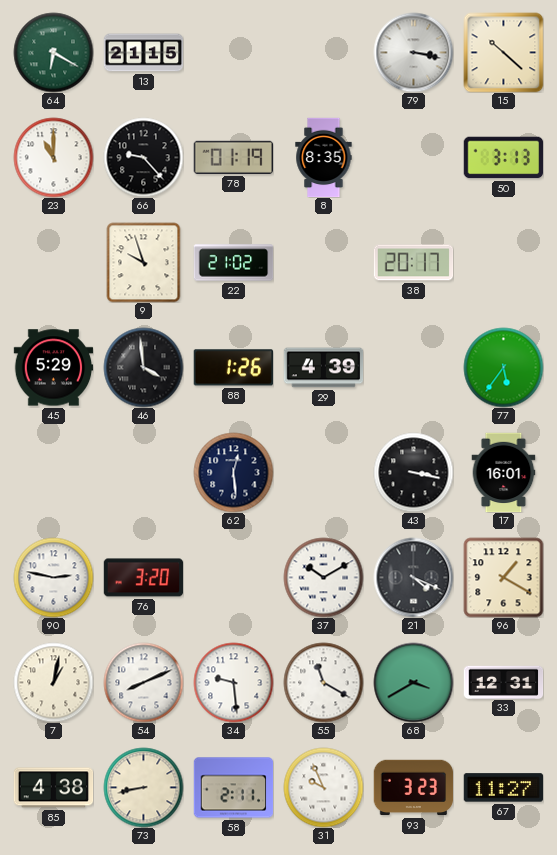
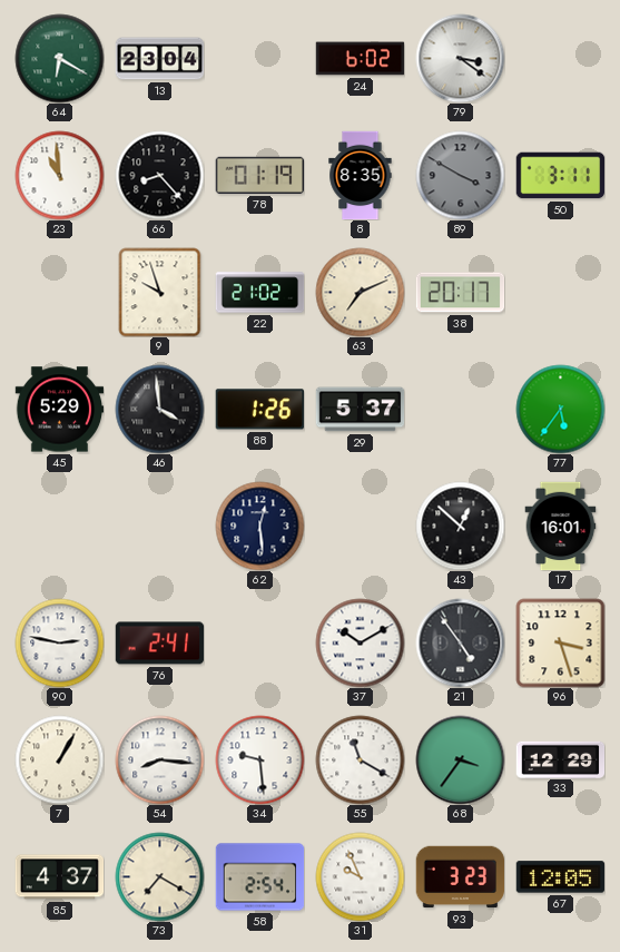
13: 21:15 -> 23:04 (159, 59)
24: none -> 6:02 (360, 59)
79: 3:17 -> 3:21 (460, 58)
15: 10:22 -> none (503, 52)
23: 11:00 -> 10:59 (59, 175)
66: 9:23 -> 8:23 (159, 175)
89: none -> 3:50 (460, 175)
50: 3:13 -> 3:11 (560, 176)
63: none -> 7:11 (360, 292)
29: 4:39 -> 5:37 (360, 410)
43: 3:17 -> 12:52 (460, 526)
76: 3:20 -> 2:41 (159, 644)
21: 4:19 -> 4:54 (460, 642)
96: 1:20 -> 3:27 (560, 642)
7: 1:02 -> 1:05 (59, 759)
54: 8:11 -> 8:16 (159, 759)
68: 3:40 -> 3:36 (460, 759)
33: 12:31 -> 12:29 (560, 759)
85: 4:38 -> 4:37 (59, 877)
73: 8:43 -> 7:20 (159, 876)
58: 2:11 -> 2:54 (259, 877)
67: 11:27 -> 12:05 (560, 877)
